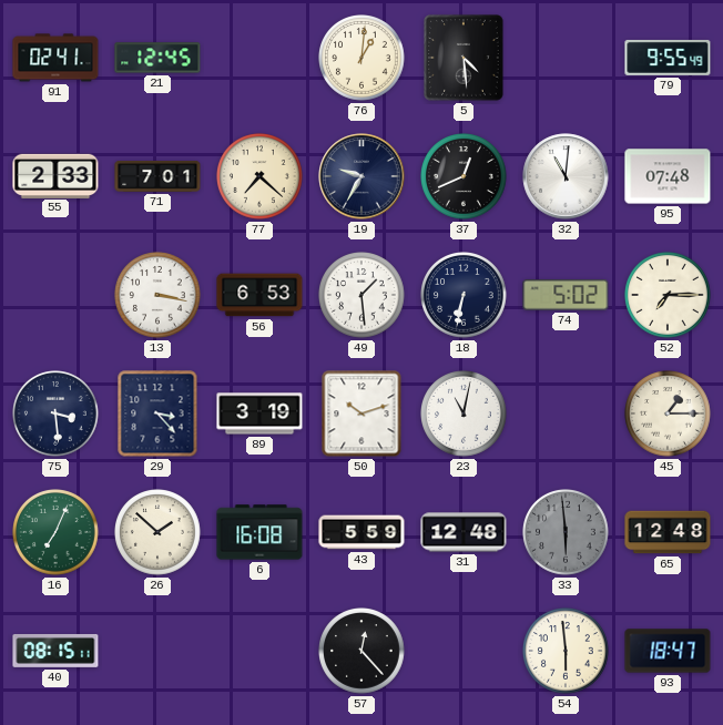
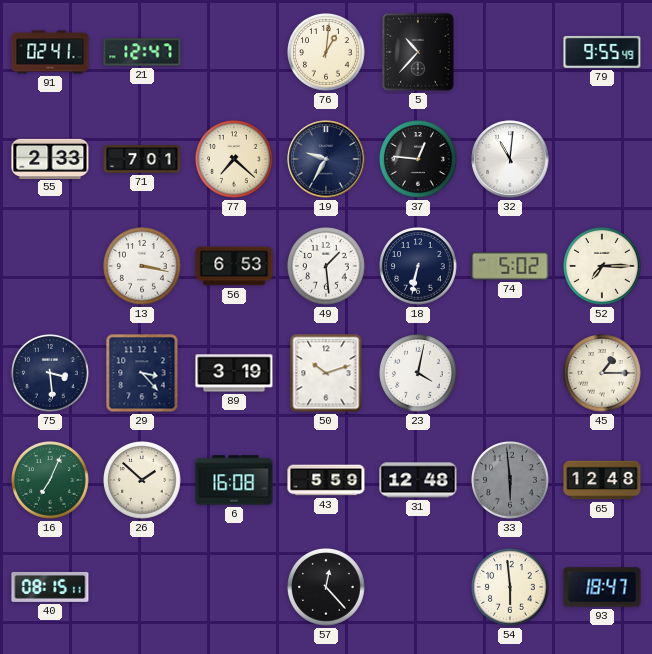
21: 12:45 -> 12:47 (142, 52)
5: 4:29 -> 10:37 (418, 52)
37: 12:41 -> 12:46 (419, 160)
95: 07:48 -> none (668, 176)
23: 11:02 -> 4:02 (419, 374)
